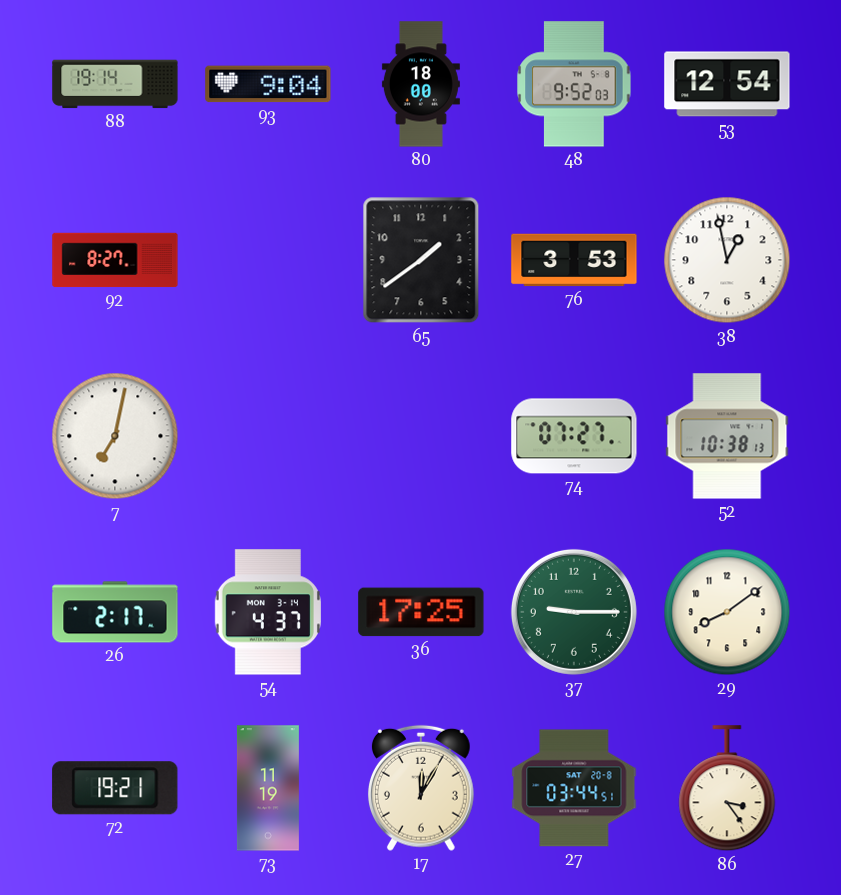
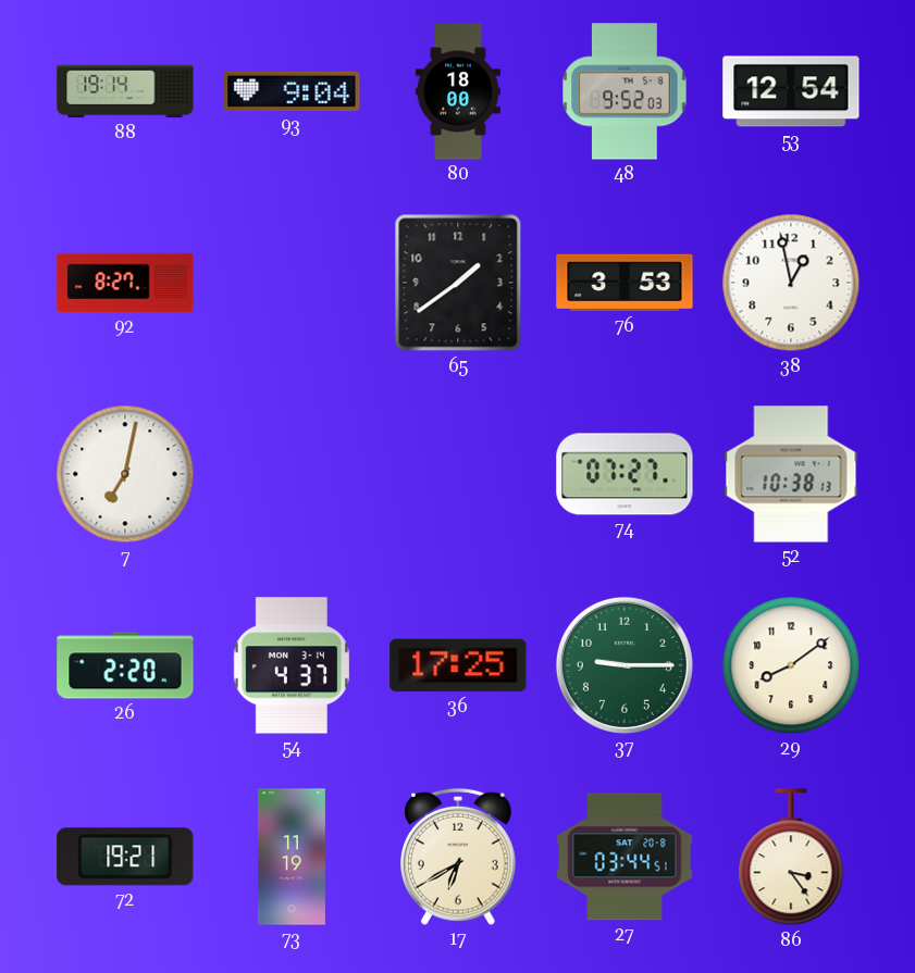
26: 2:17 -> 2:20 (125, 665)
17: 12:05 -> 6:40 (458, 857)
